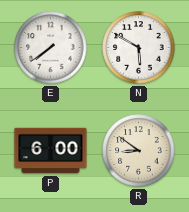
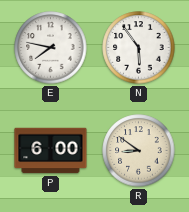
E: 7:39 -> 7:47 (51, 48)
N: 5:50 -> 5:54 (139, 48)
